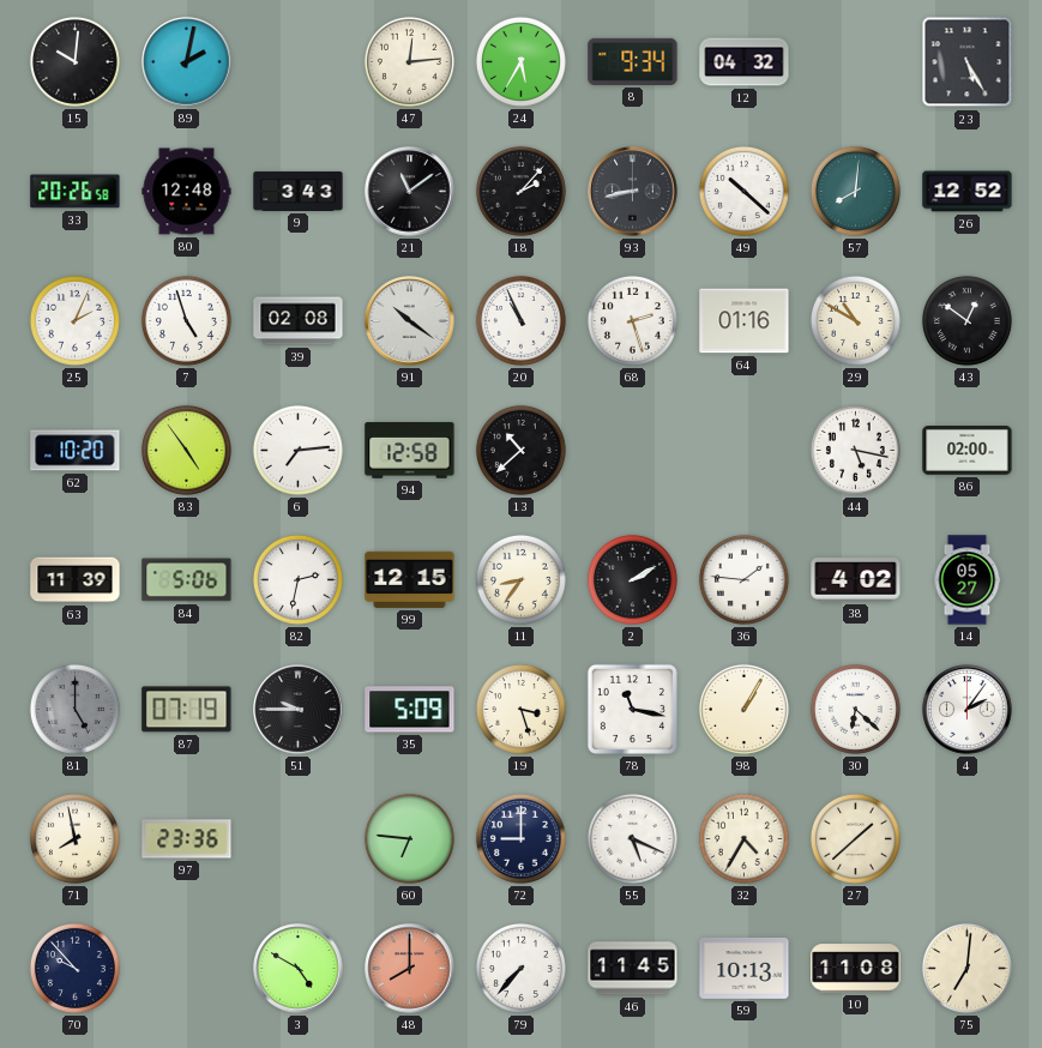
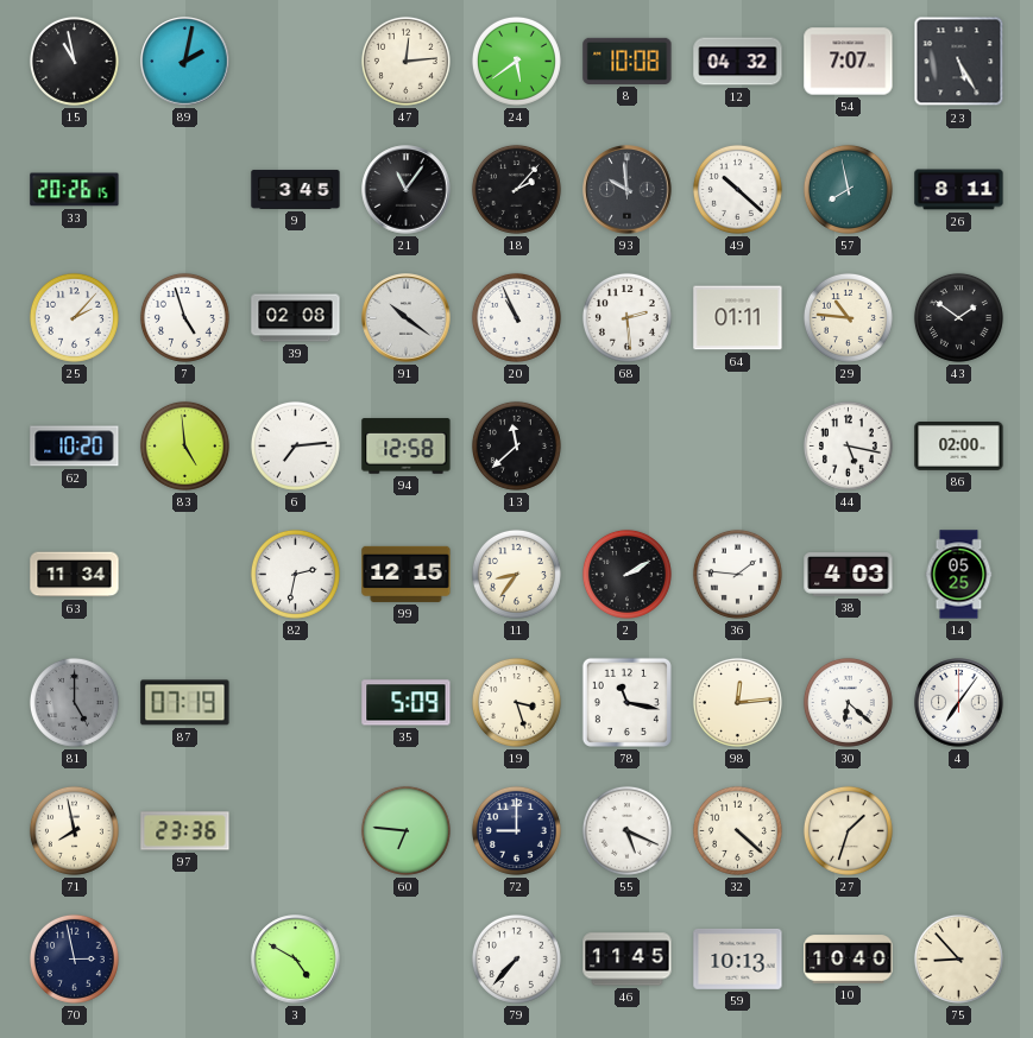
15: 10:01 -> 10:58 (74, 61)
24: 5:35 -> 5:39 (516, 61)
8: 9:34 -> 10:08 (628, 61)
54: none -> 7:07 (849, 62)
33: 20:26:58 -> 20:26:15 (75, 190)
80: 12:48 -> none (187, 192)
9: 3:43 -> 3:45 (296, 189)
21: 11:09 -> 11:06 (407, 190)
93: 8:43 -> 9:59 (628, 190)
57: 8:01 -> 7:58 (848, 189)
26: 12:52 -> 8:11 (959, 190)
25: 2:04 -> 2:07 (74, 317)
68: 2:27 -> 2:29 (626, 317)
64: 01:16 -> 01:11 (738, 318)
29: 10:50 -> 10:46 (848, 317)
43: 12:51 -> 1:51 (958, 317)
83: 4:54 -> 4:59 (184, 445)
13: 10:38 -> 11:38 (516, 445)
63: 11:39 -> 11:34 (75, 575)
84: 5:06 -> none (187, 580)
38: 4:02 -> 4:03 (849, 575)
14: 05:27 -> 05:25 (959, 575)
51: 9:45 -> none (299, 710)
98: 1:05 -> 12:14 (737, 702)
4: 2:06 -> 7:06 (959, 703)
32: 4:35 -> 4:22 (737, 830)
27: 1:38 -> 1:33 (848, 830)
70: 9:53 -> 2:58 (74, 958)
48: 8:00 -> none (410, 969)
10: 11:08 -> 10:40 (849, 960)
75: 7:01 -> 8:53 (958, 958)
